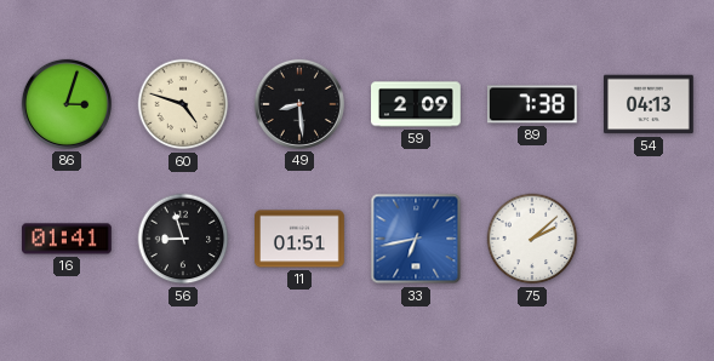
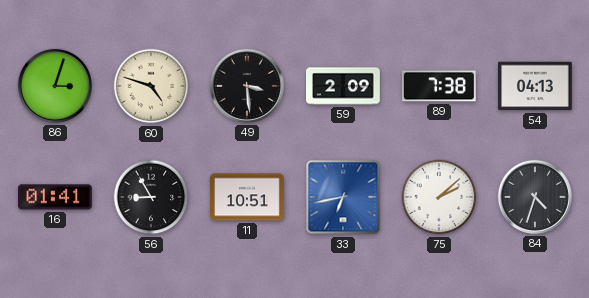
49: 8:29 -> 3:29 (247, 86)
56: 8:57 -> 8:55 (151, 197)
11: 01:51 -> 10:51 (248, 197)
84: none -> 4:33 (535, 197)
